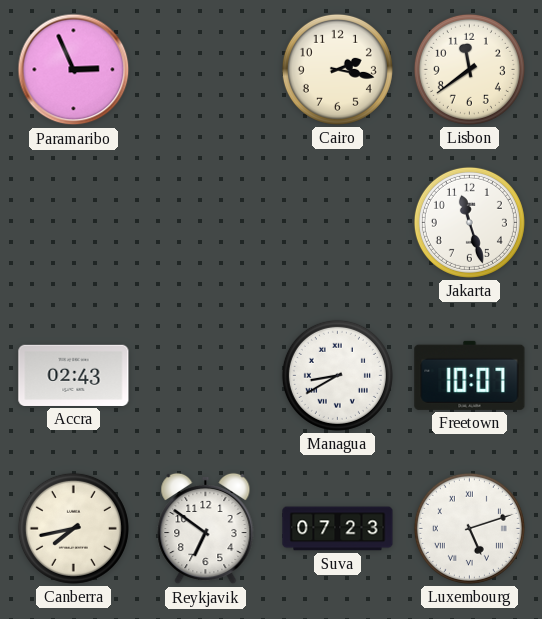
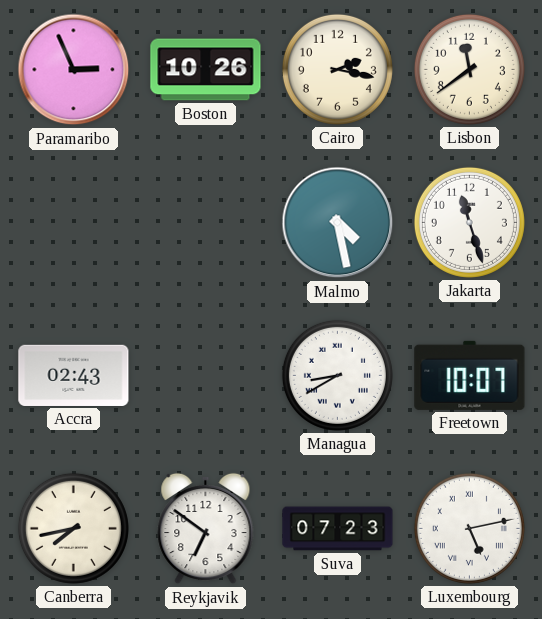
Boston: none -> 10:26 (206, 70)
Malmo: none -> 4:28 (338, 223)
Luxembourg: 5:12 -> 5:13 (469, 528)
